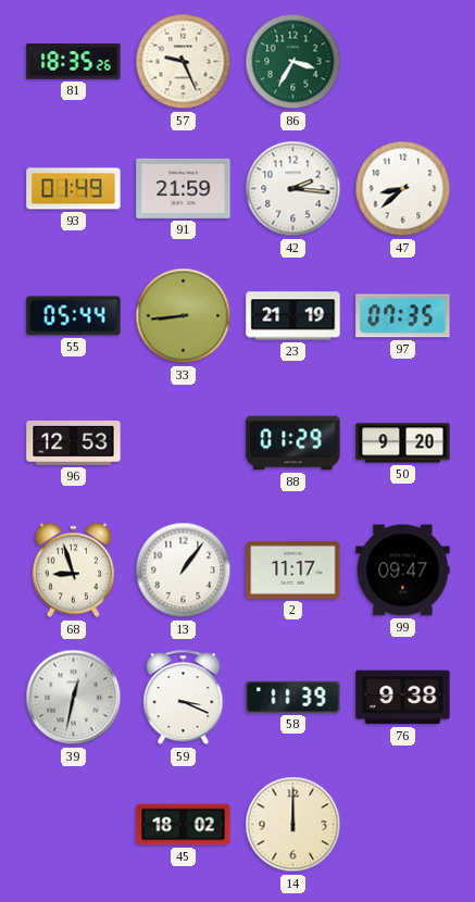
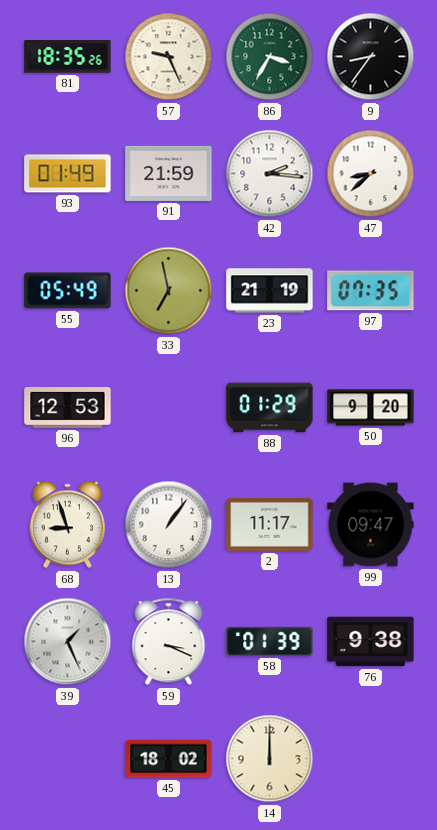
9: none -> 8:36 (371, 57)
55: 05:44 -> 05:49 (68, 291)
33: 8:44 -> 6:58 (169, 291)
39: 12:32 -> 1:26 (68, 642)
58: 11:39 -> 01:39 (270, 641)
